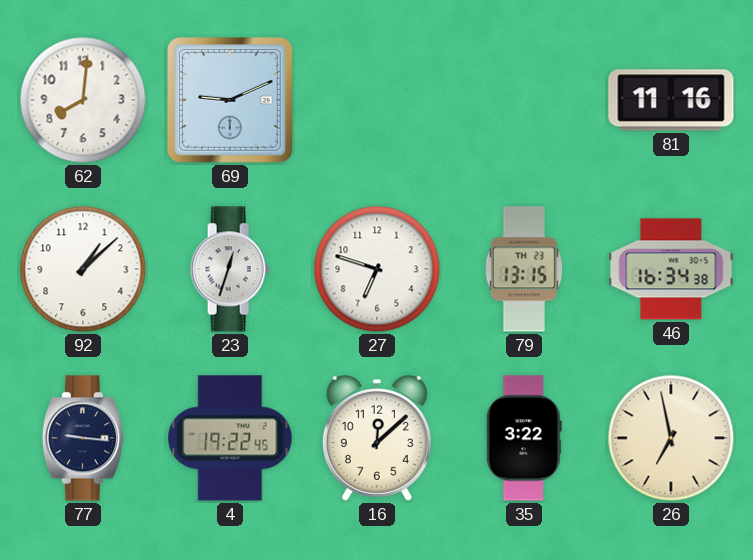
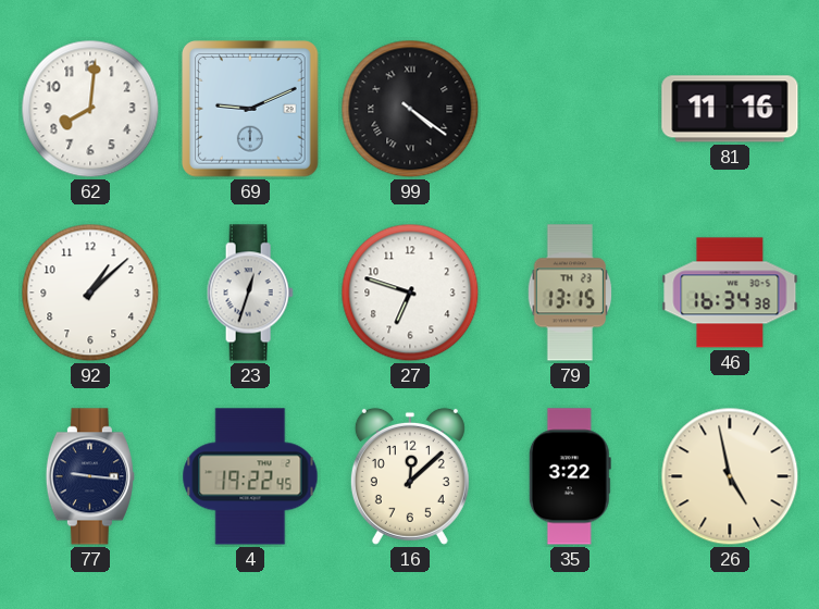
99: none -> 4:21 (410, 109)
26: 6:58 -> 4:58 (730, 476)
